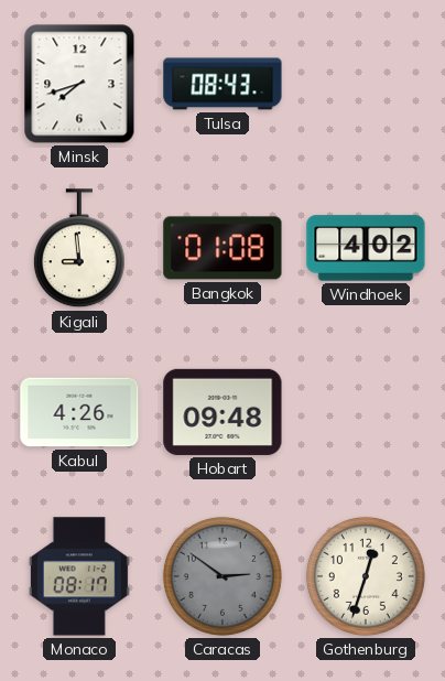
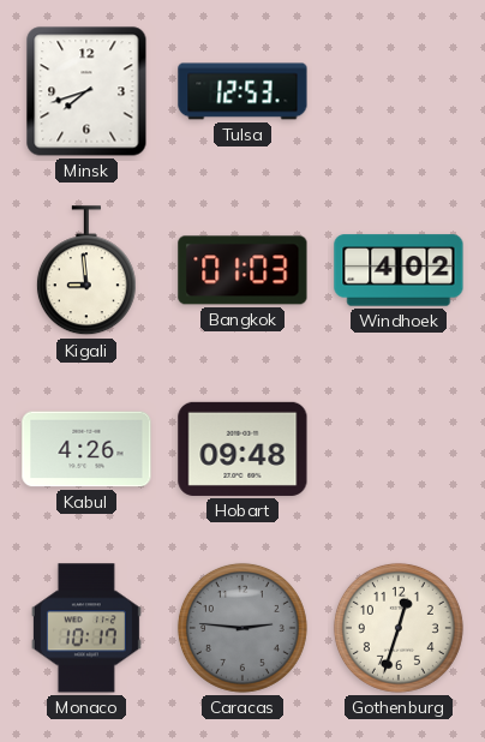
Tulsa: 08:43 -> 12:53 (242, 91)
Bangkok: 01:08 -> 01:03 (242, 270)
Monaco: 08:17 -> 10:17 (86, 628)
Caracas: 2:51 -> 2:46 (242, 628)
